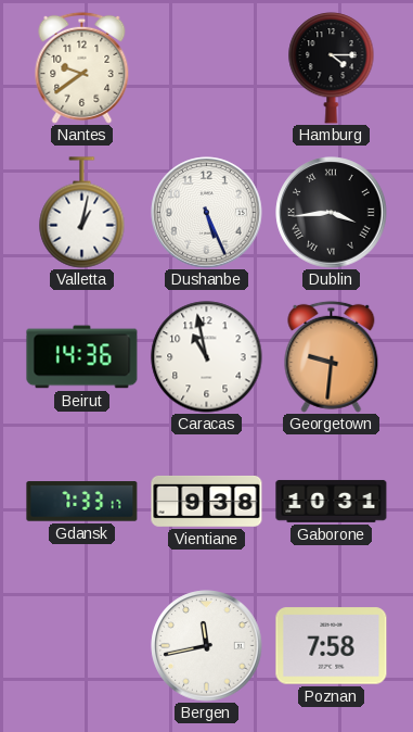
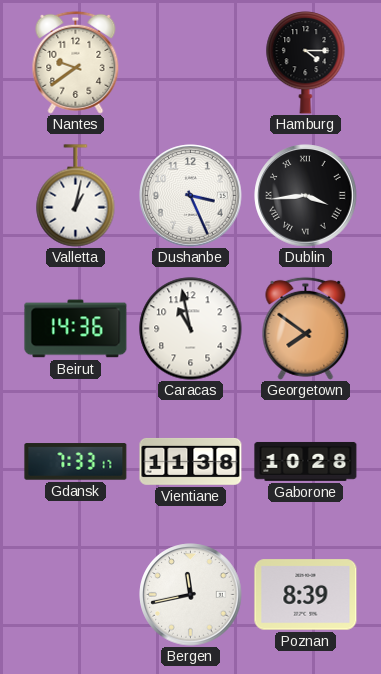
Dushanbe: 5:26 -> 3:26 (191, 196)
Georgetown: 9:31 -> 7:51 (306, 328)
Vientiane: 9:38 -> 11:38 (191, 461)
Gaborone: 10:31 -> 10:28 (306, 461)
Poznan: 7:58 -> 8:39 (306, 595)
